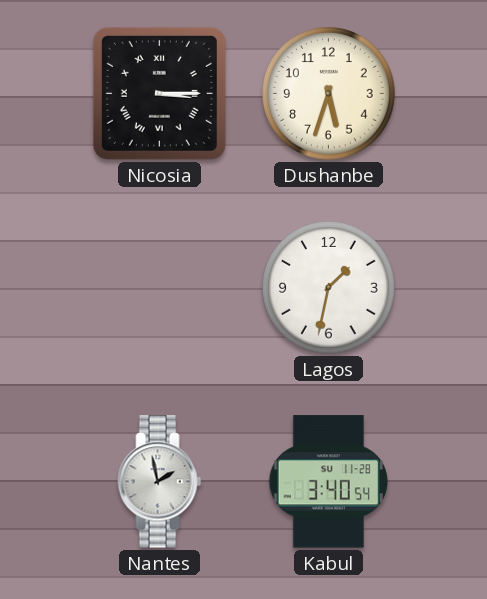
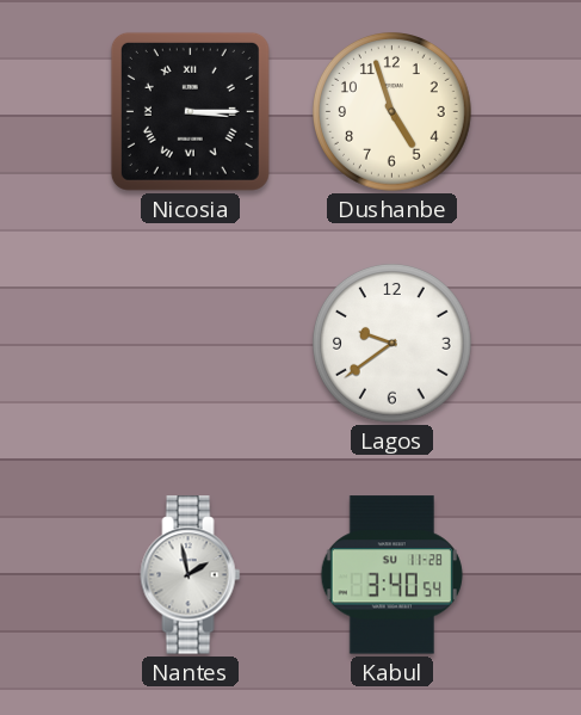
Dushanbe: 5:33 -> 4:57 (393, 112)
Lagos: 1:32 -> 9:39 (393, 344)
